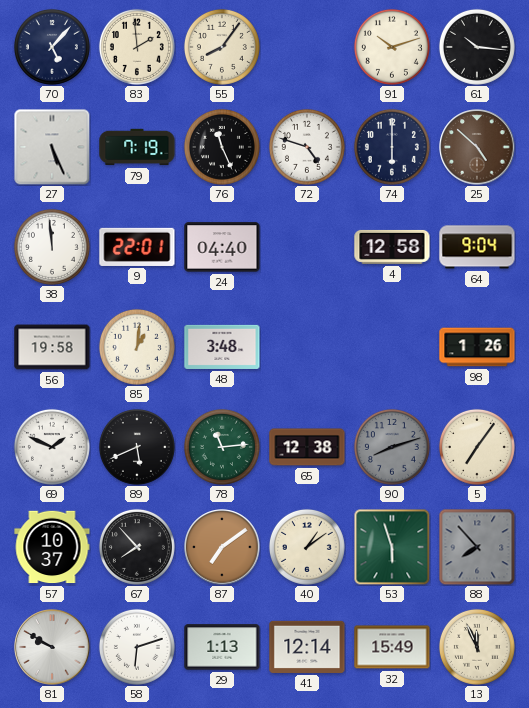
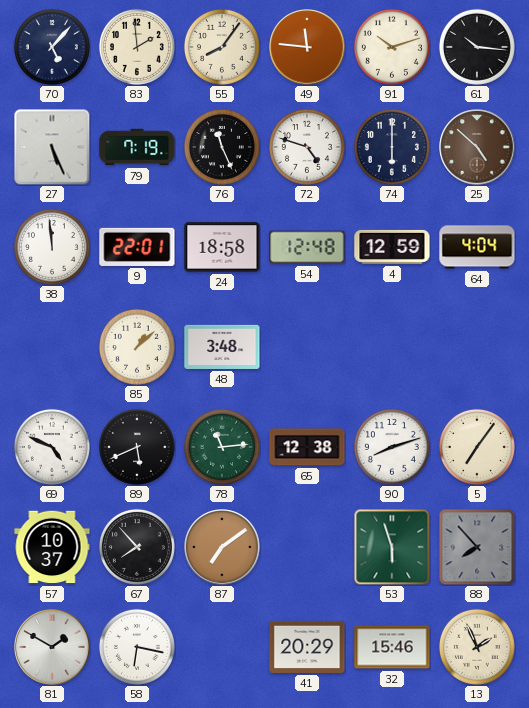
49: none -> 11:46 (307, 47)
24: 04:40 -> 18:58 (222, 247)
54: none -> 12:48 (307, 247)
4: 12:58 -> 12:59 (392, 247)
64: 9:04 -> 4:04 (477, 247)
56: 19:58 -> none (52, 347)
85: 1:01 -> 1:08 (137, 347)
98: 1:26 -> none (477, 347)
69: 1:49 -> 4:49 (52, 447)
90 dial: grey -> white (392, 447)
40: 1:09 -> none (307, 547)
81: 9:50 -> 1:50 (52, 647)
58: 6:12 -> 6:17 (137, 647)
29: 1:13 -> none (222, 647)
41: 12:14 -> 20:29 (307, 647)
32: 15:49 -> 15:46 (392, 647)
13: 11:56 -> 1:56 (477, 647)
